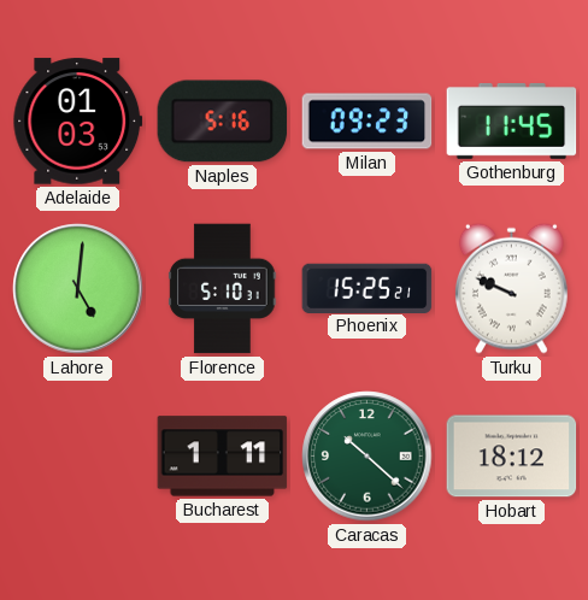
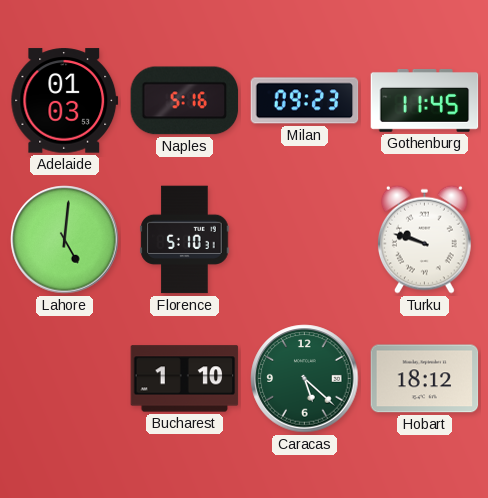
Phoenix: 15:25 -> none (367, 288)
Turku: 9:49 -> 9:48 (424, 239)
Bucharest: 1:11 -> 1:10 (185, 379)
Caracas: 10:22 -> 5:22 (305, 379)
